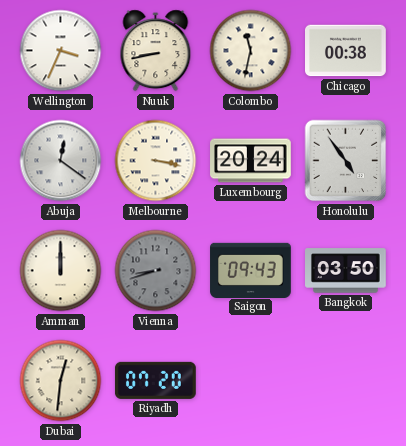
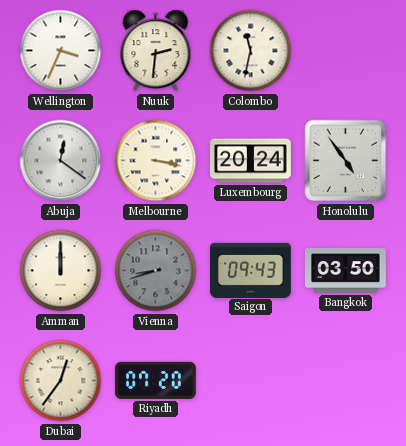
Nuuk: 8:43 -> 2:31 (156, 51)
Chicago: 00:38 -> none (346, 51)
Dubai: 12:31 -> 12:36 (61, 381)
